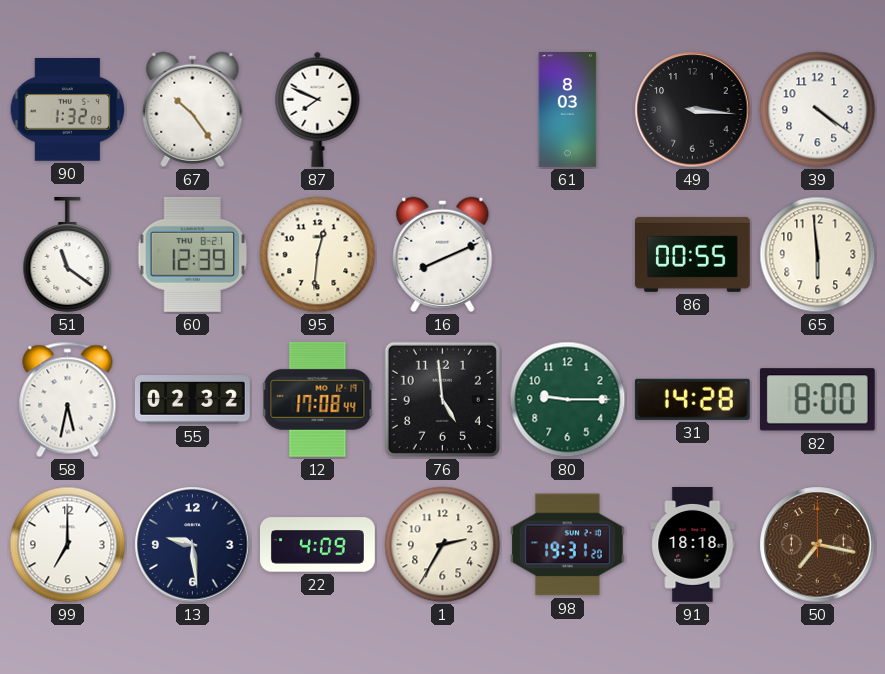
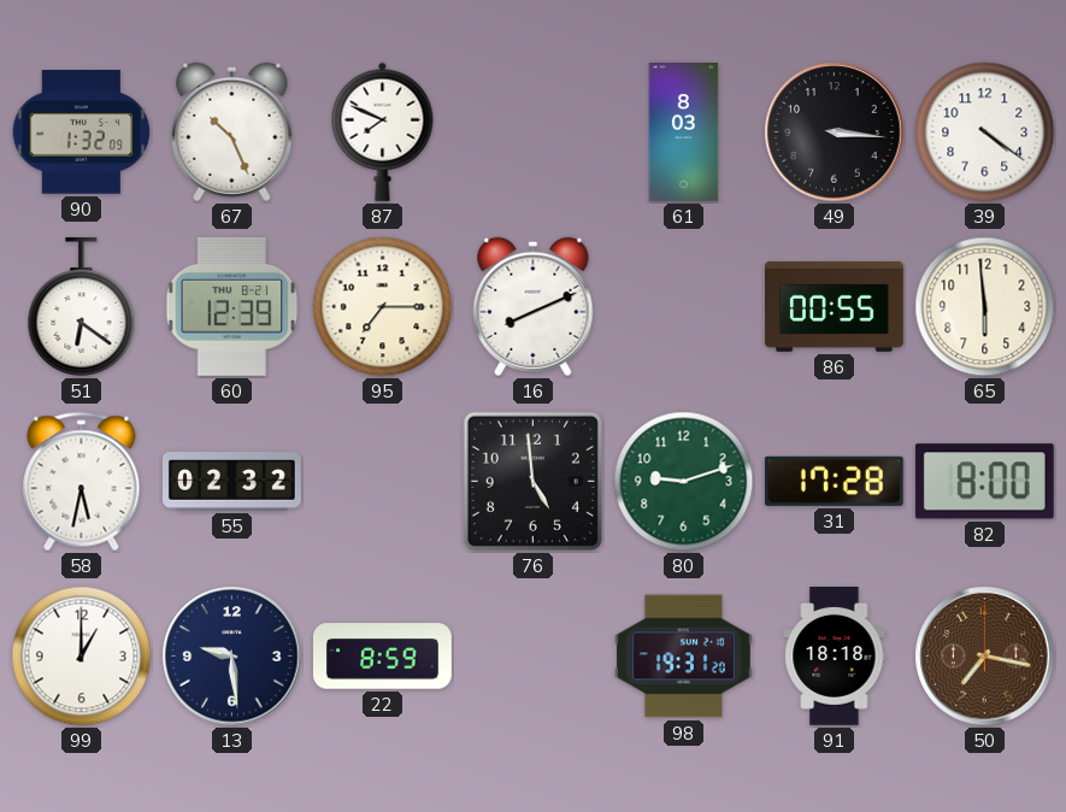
67: 10:24 -> 10:26 (232, 131)
51: 11:21 -> 6:21 (82, 306)
95: 12:31 -> 7:15 (383, 307)
12: 17:08 -> none (318, 399)
80: 9:15 -> 9:12 (684, 482)
31: 14:28 -> 17:28 (834, 481)
99: 7:00 -> 1:00 (82, 657)
22: 4:09 -> 8:59 (383, 657)
1: 2:35 -> none (443, 545)
